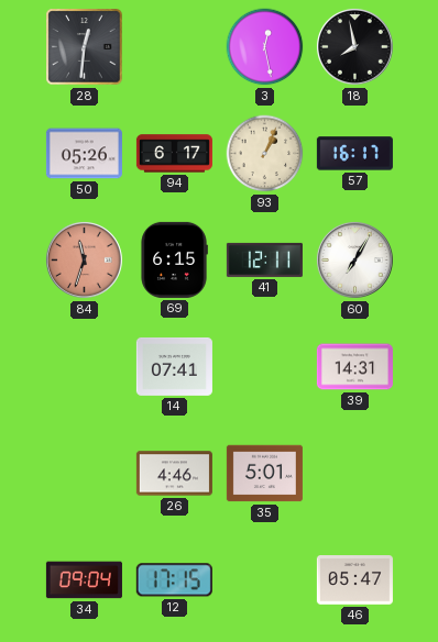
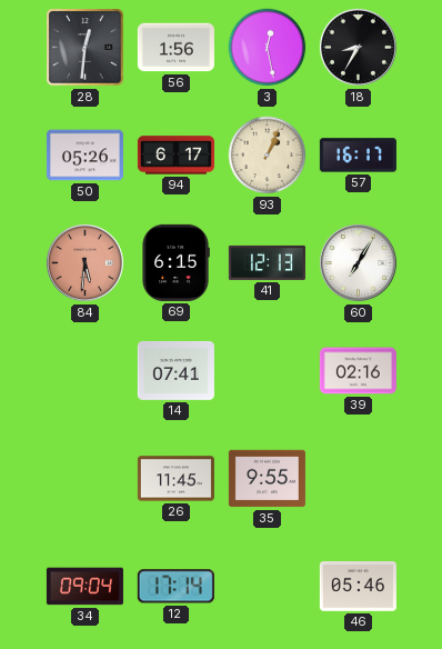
56: none -> 1:56 (175, 48)
18: 7:58 -> 8:35 (358, 47)
84: 11:33 -> 5:31 (84, 262)
41: 12:11 -> 12:13 (267, 262)
39: 14:31 -> 02:16 (358, 371)
26: 4:46 -> 11:45 (175, 479)
35: 5:01 -> 9:55 (267, 479)
12: 17:15 -> 17:14 (175, 587)
46: 05:47 -> 05:46 (358, 587)
